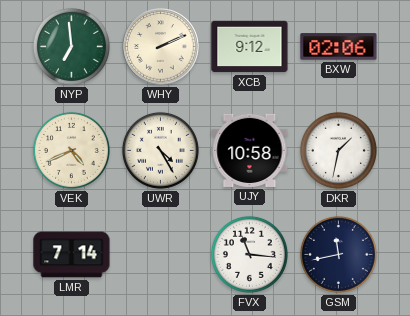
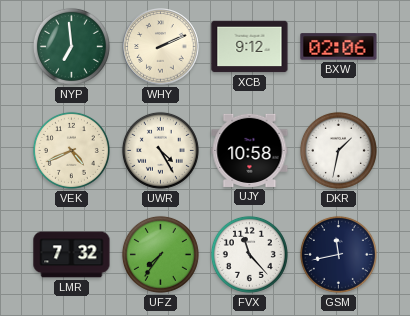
LMR: 7:14 -> 7:32 (72, 255)
UFZ: none -> 7:36 (160, 254)
FVX: 11:16 -> 11:23 (249, 254)
